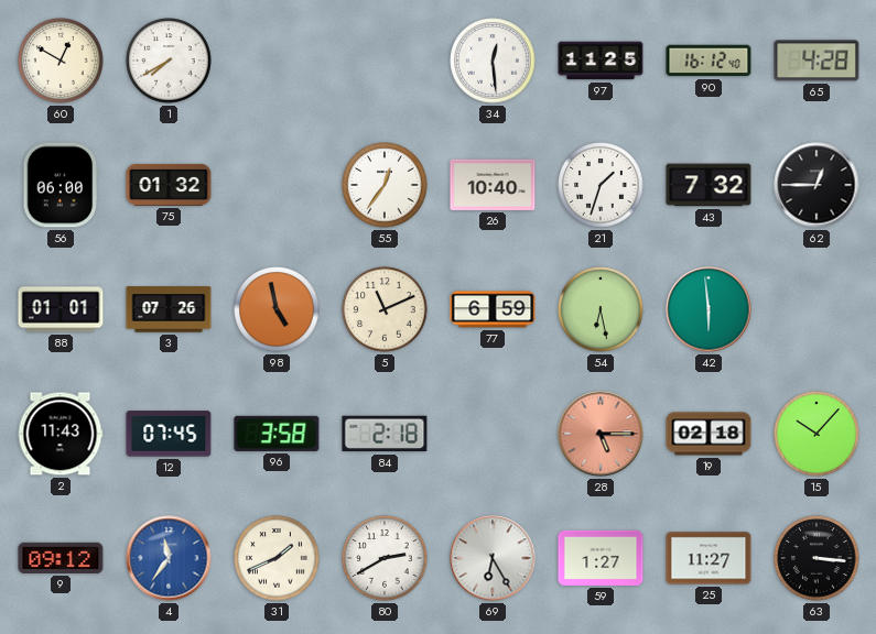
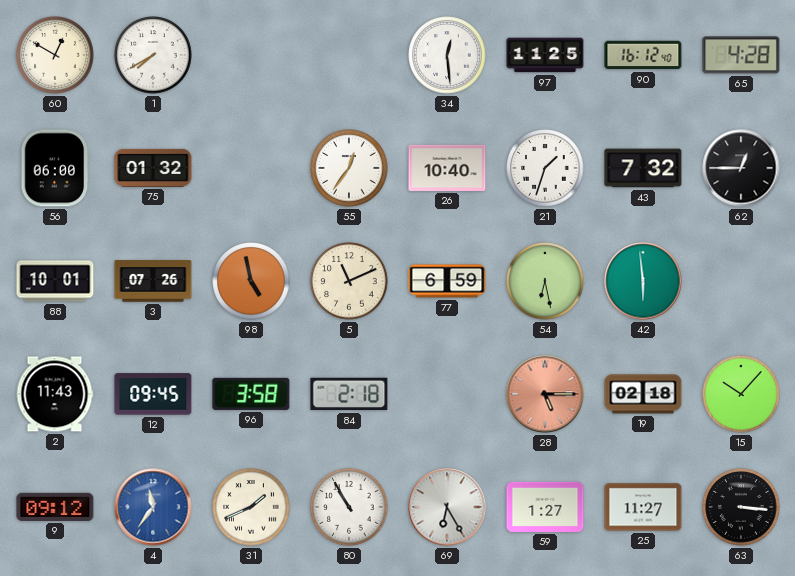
88: 01:01 -> 10:01 (55, 281)
12: 07:45 -> 09:45 (153, 394)
80: 2:40 -> 10:55 (349, 507)
